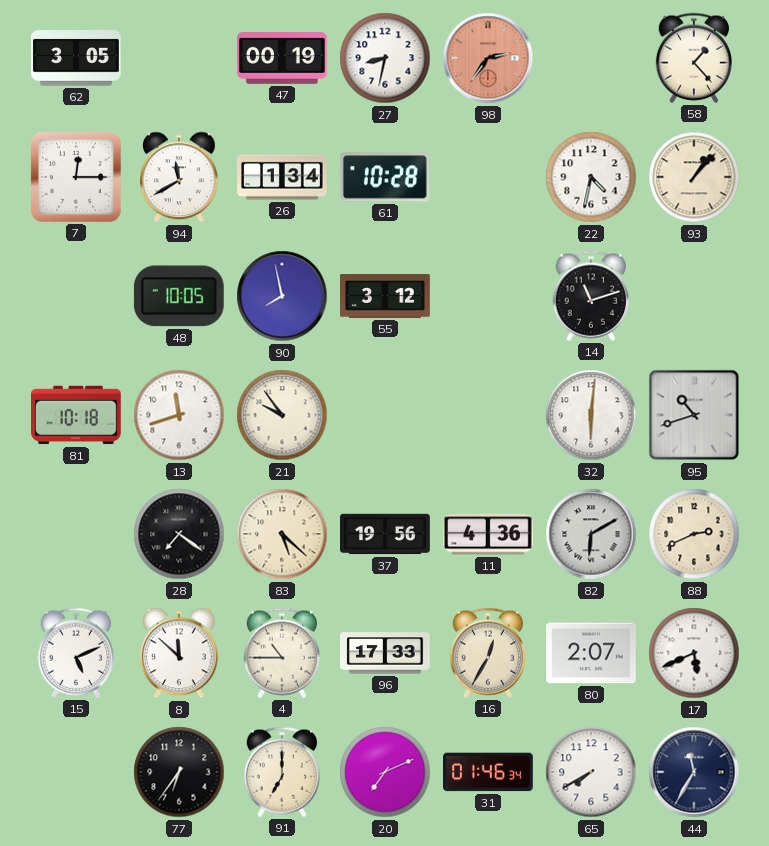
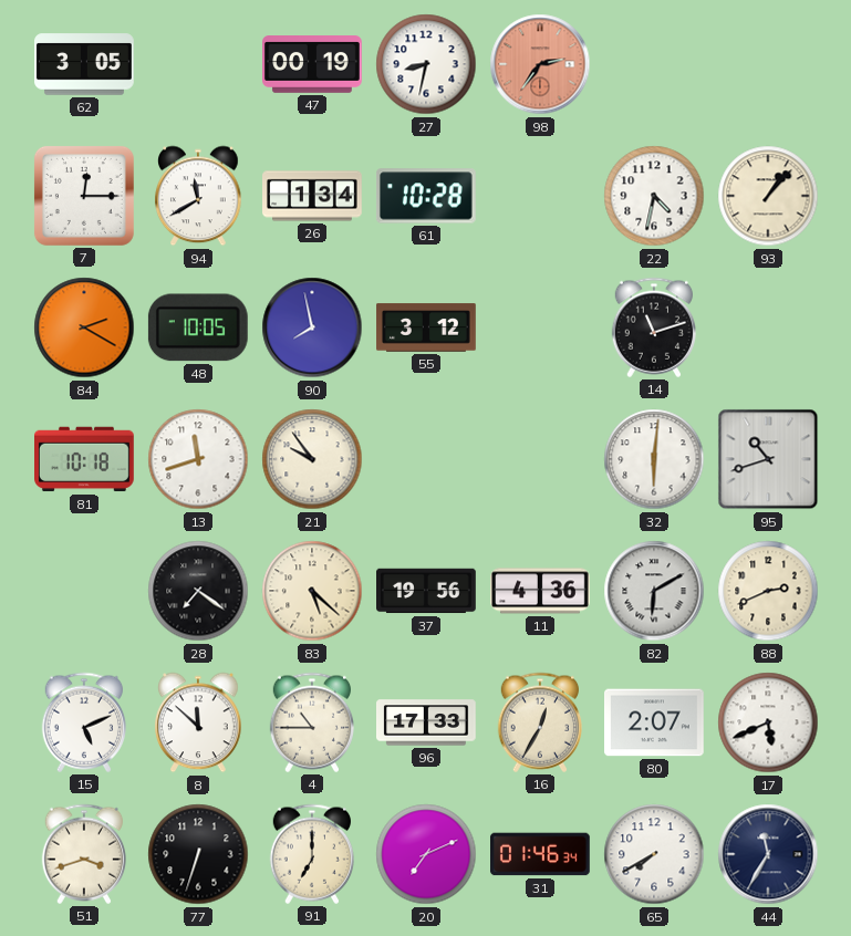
58: 1:23 -> none (693, 58)
84: none -> 2:20 (84, 327)
51: none -> 3:42 (83, 854)
77: 6:36 -> 6:33 (198, 854)
